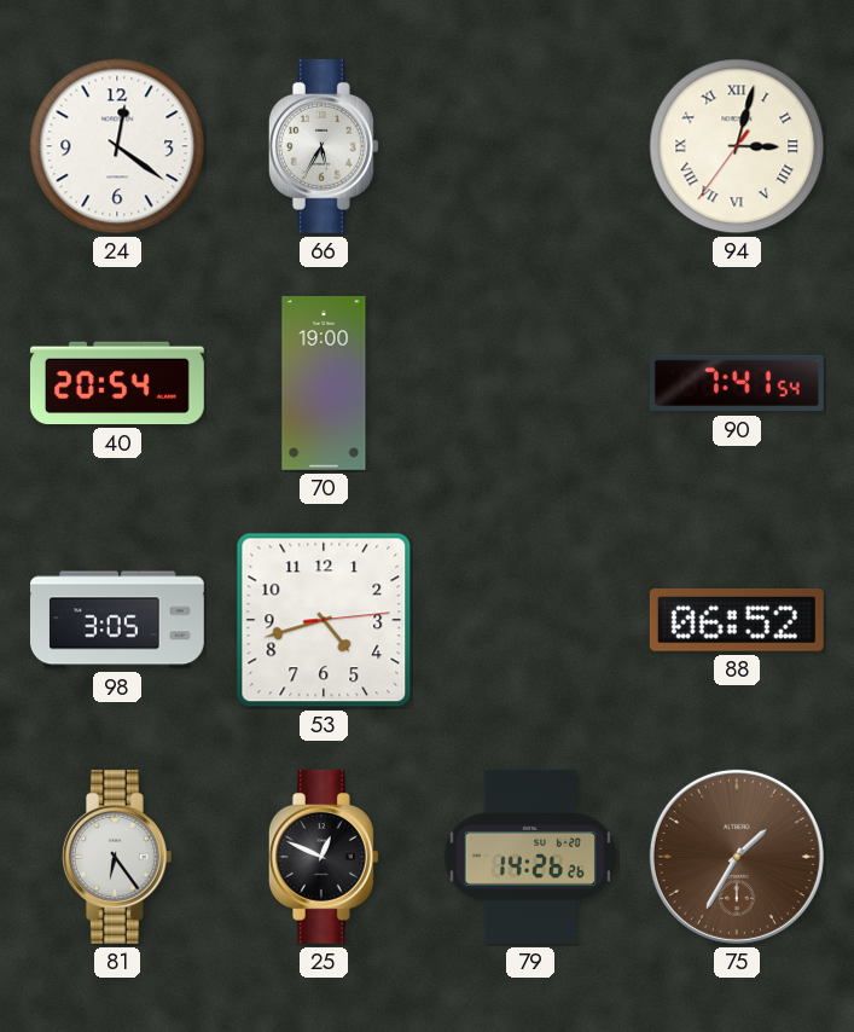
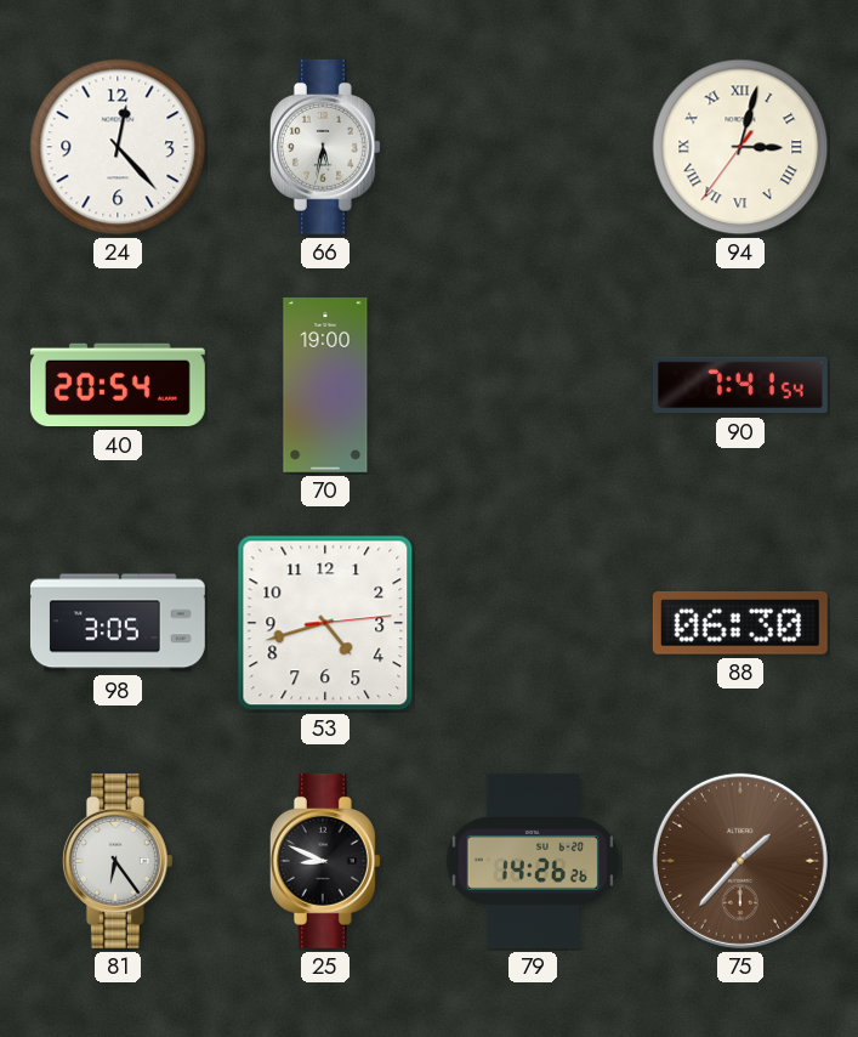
24: 12:21 -> 12:23 (118, 147)
66: 5:35 -> 5:32 (325, 147)
88: 06:52 -> 06:30 (740, 623)
25: 12:49 -> 8:49 (325, 861)
75: 1:35 -> 1:37 (740, 861)
